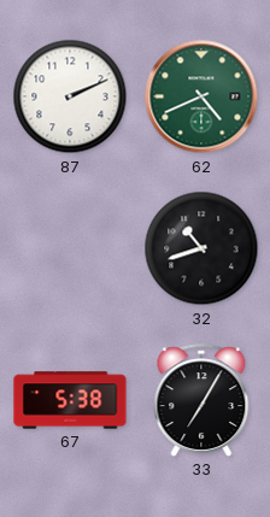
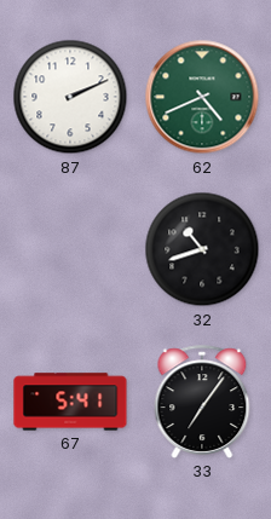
67: 5:38 -> 5:41 (70, 402)
33: 7:05 -> 7:06 (202, 402)
